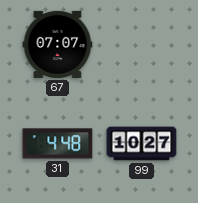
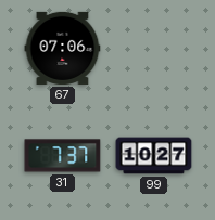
67: 07:07 -> 07:06 (63, 48)
31: 4:48 -> 7:37 (63, 156)
